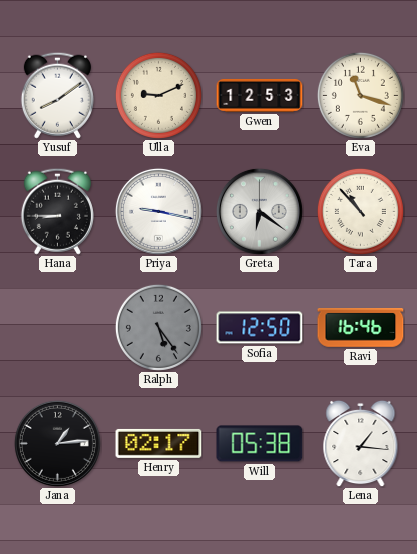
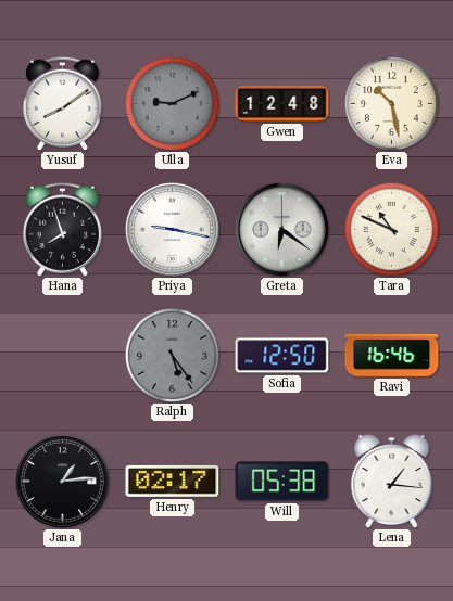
Ulla dial: cream -> grey (172, 103)
Gwen: 12:53 -> 12:48 (282, 104)
Eva: 11:18 -> 10:28 (391, 103)
Hana: 8:45 -> 7:57 (62, 229)
Tara: 10:53 -> 10:49 (391, 229)
